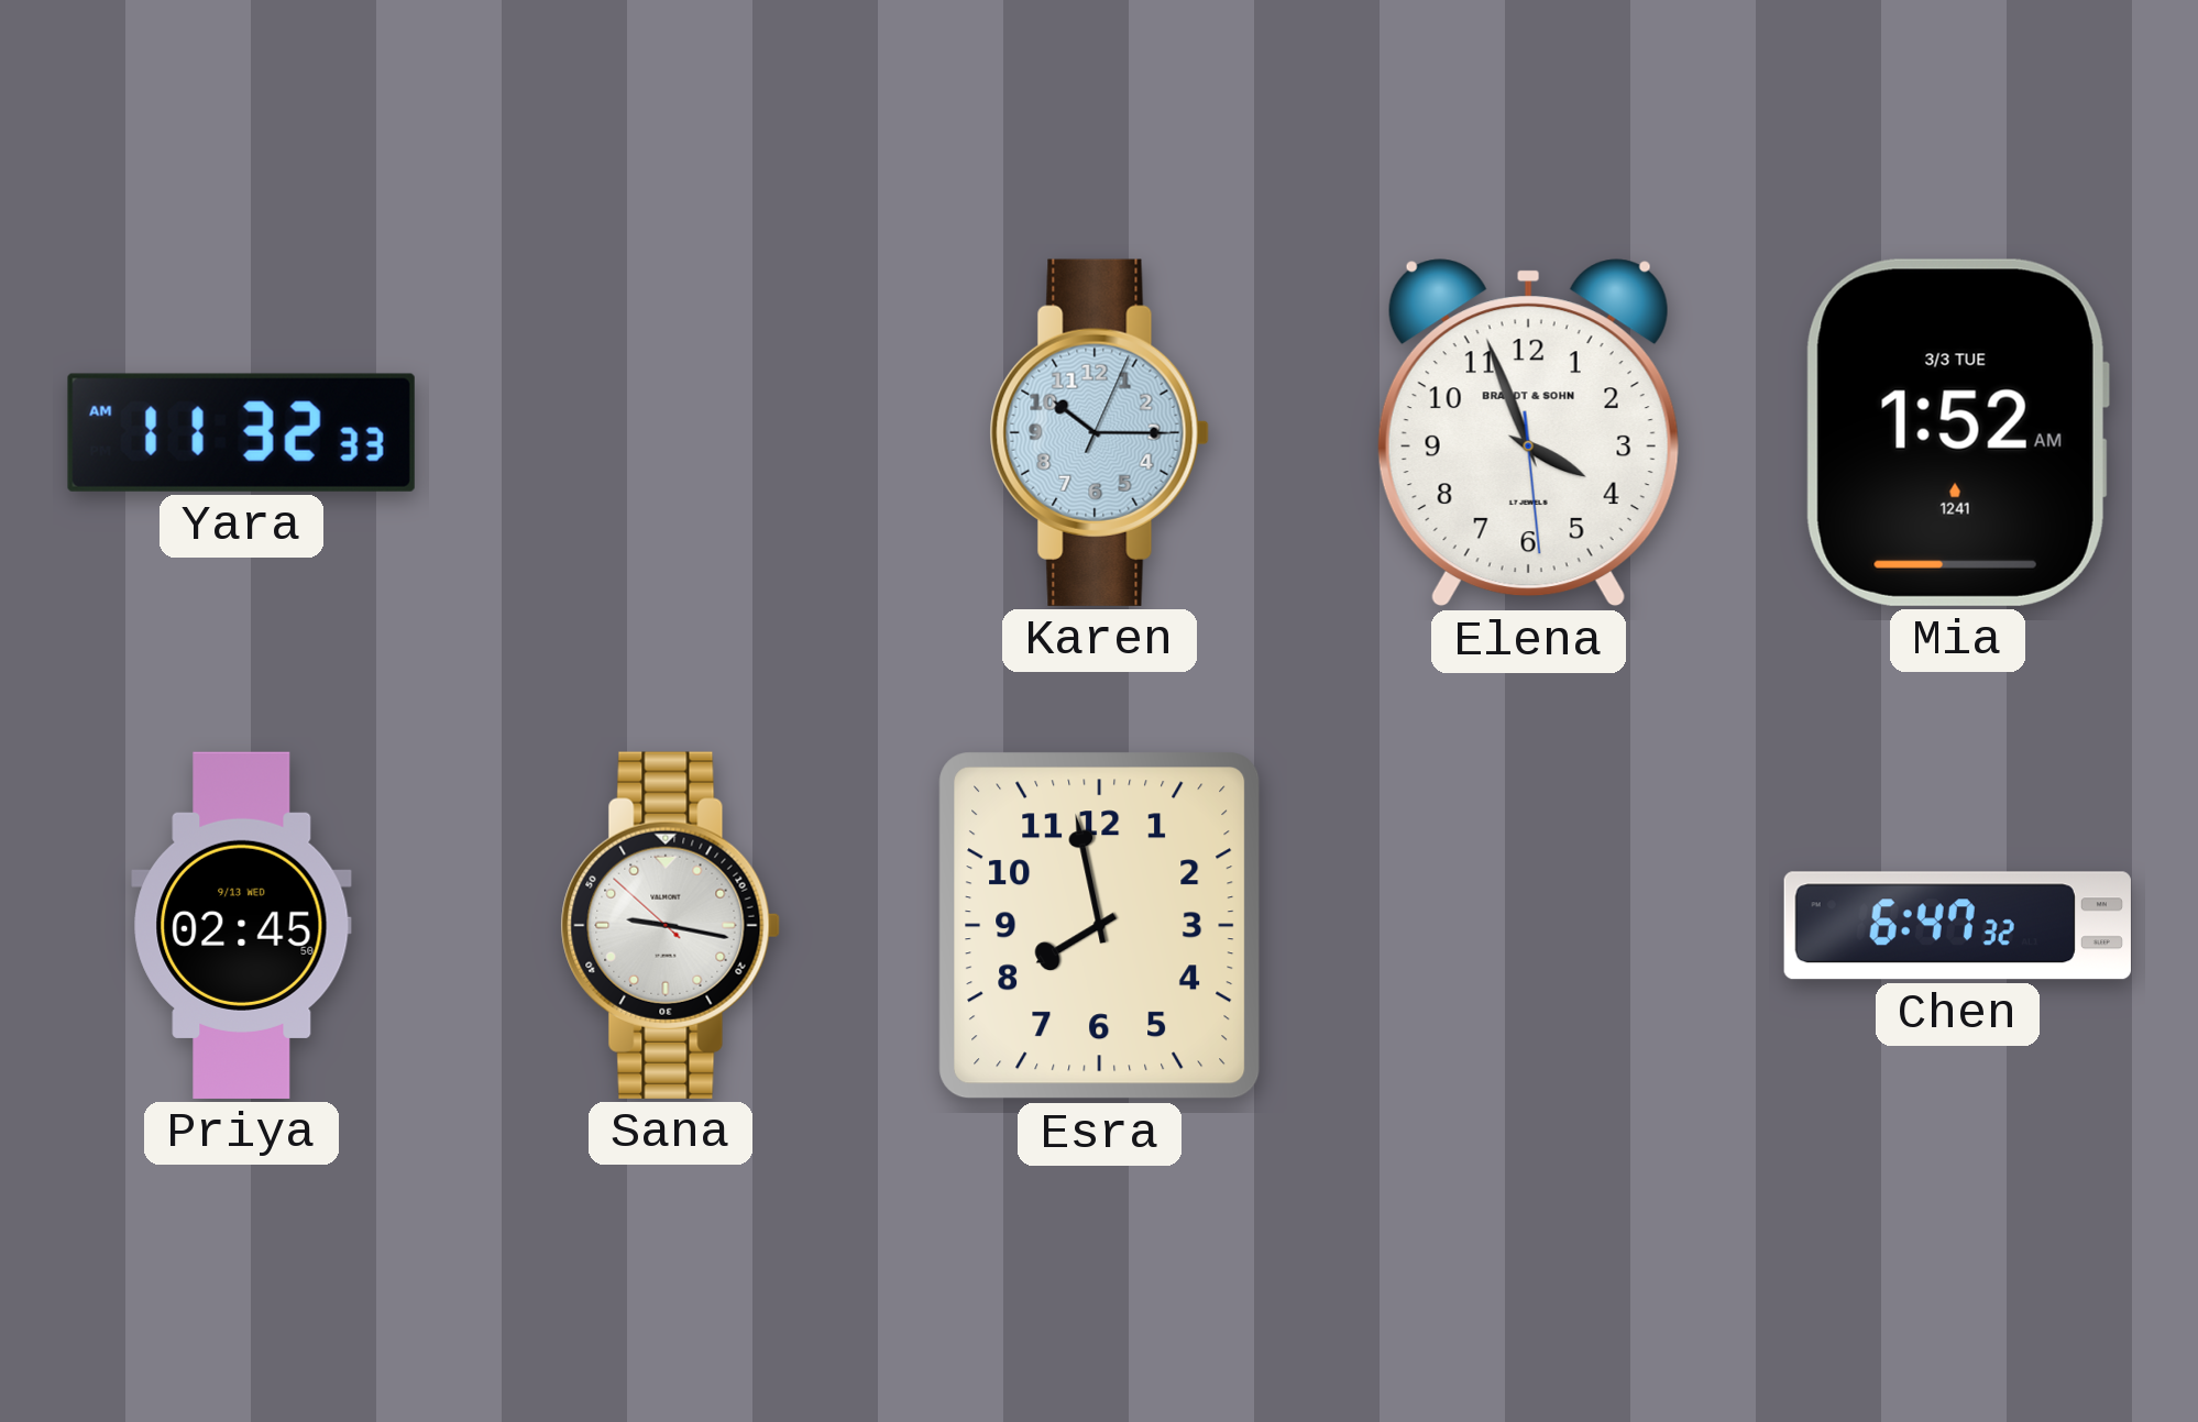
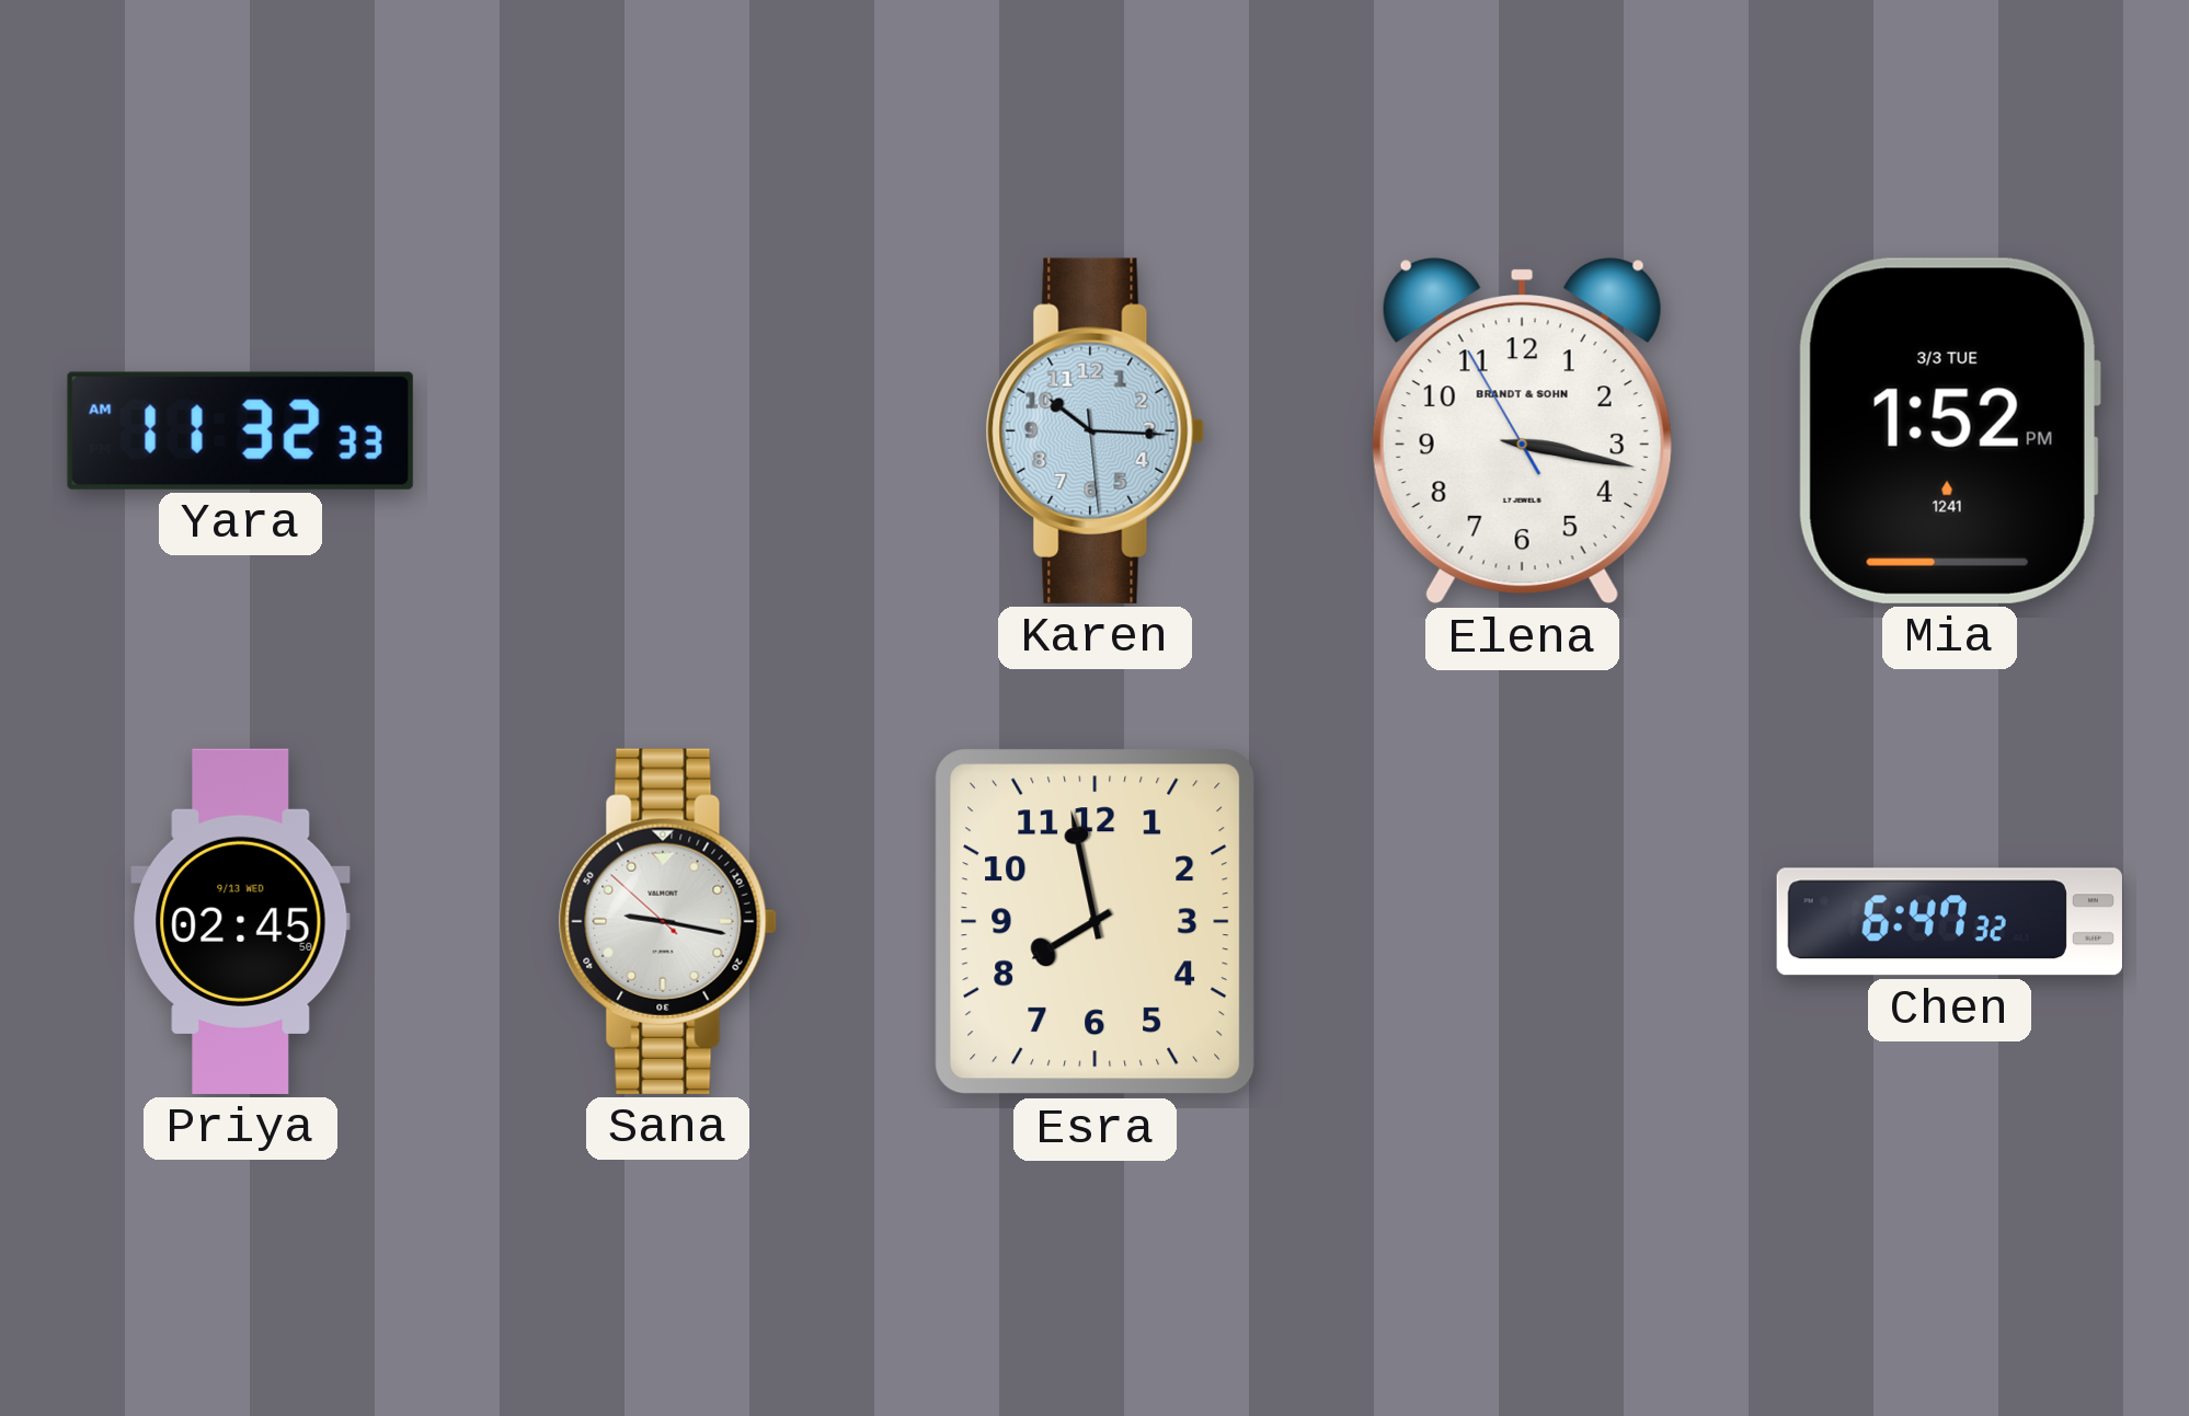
Karen: 10:15:04 -> 10:15:29 (1094, 430)
Elena: 3:56 -> 3:16 (1522, 431)
Mia: 1:52 AM -> 1:52 PM (1949, 430)
